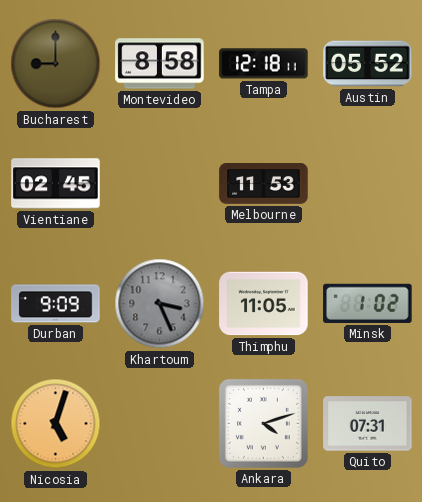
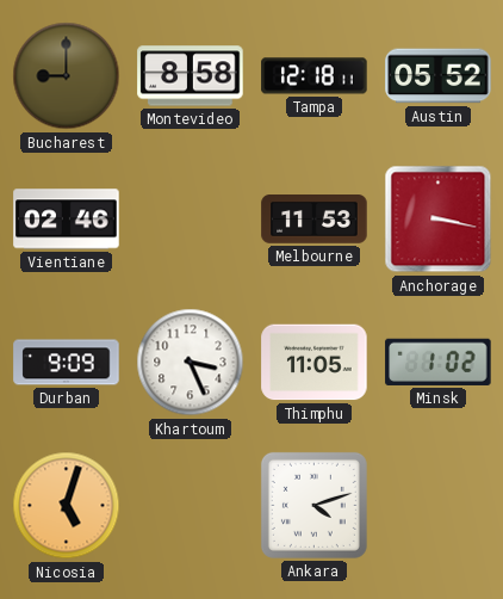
Vientiane: 02:45 -> 02:46 (67, 220)
Anchorage: none -> 3:17 (439, 220)
Khartoum dial: grey -> white (191, 363)
Quito: 07:31 -> none (368, 424)
